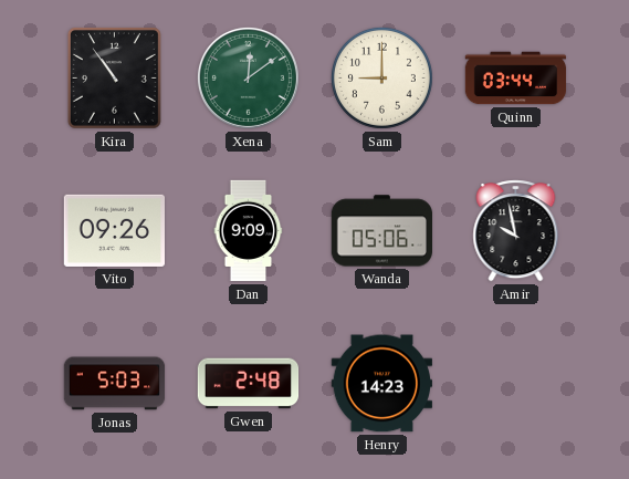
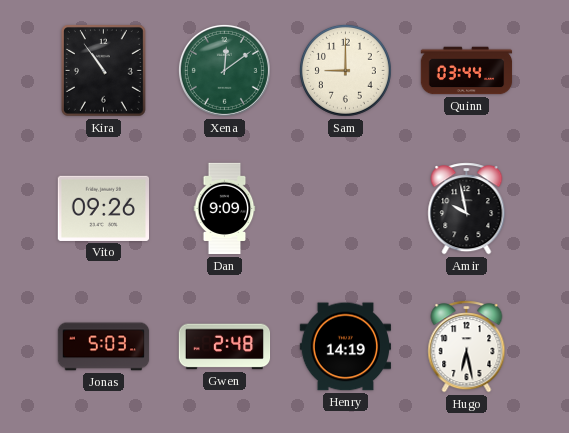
Wanda: 05:06 -> none (381, 231)
Henry: 14:23 -> 14:19 (345, 347)
Hugo: none -> 6:28 (467, 347)
